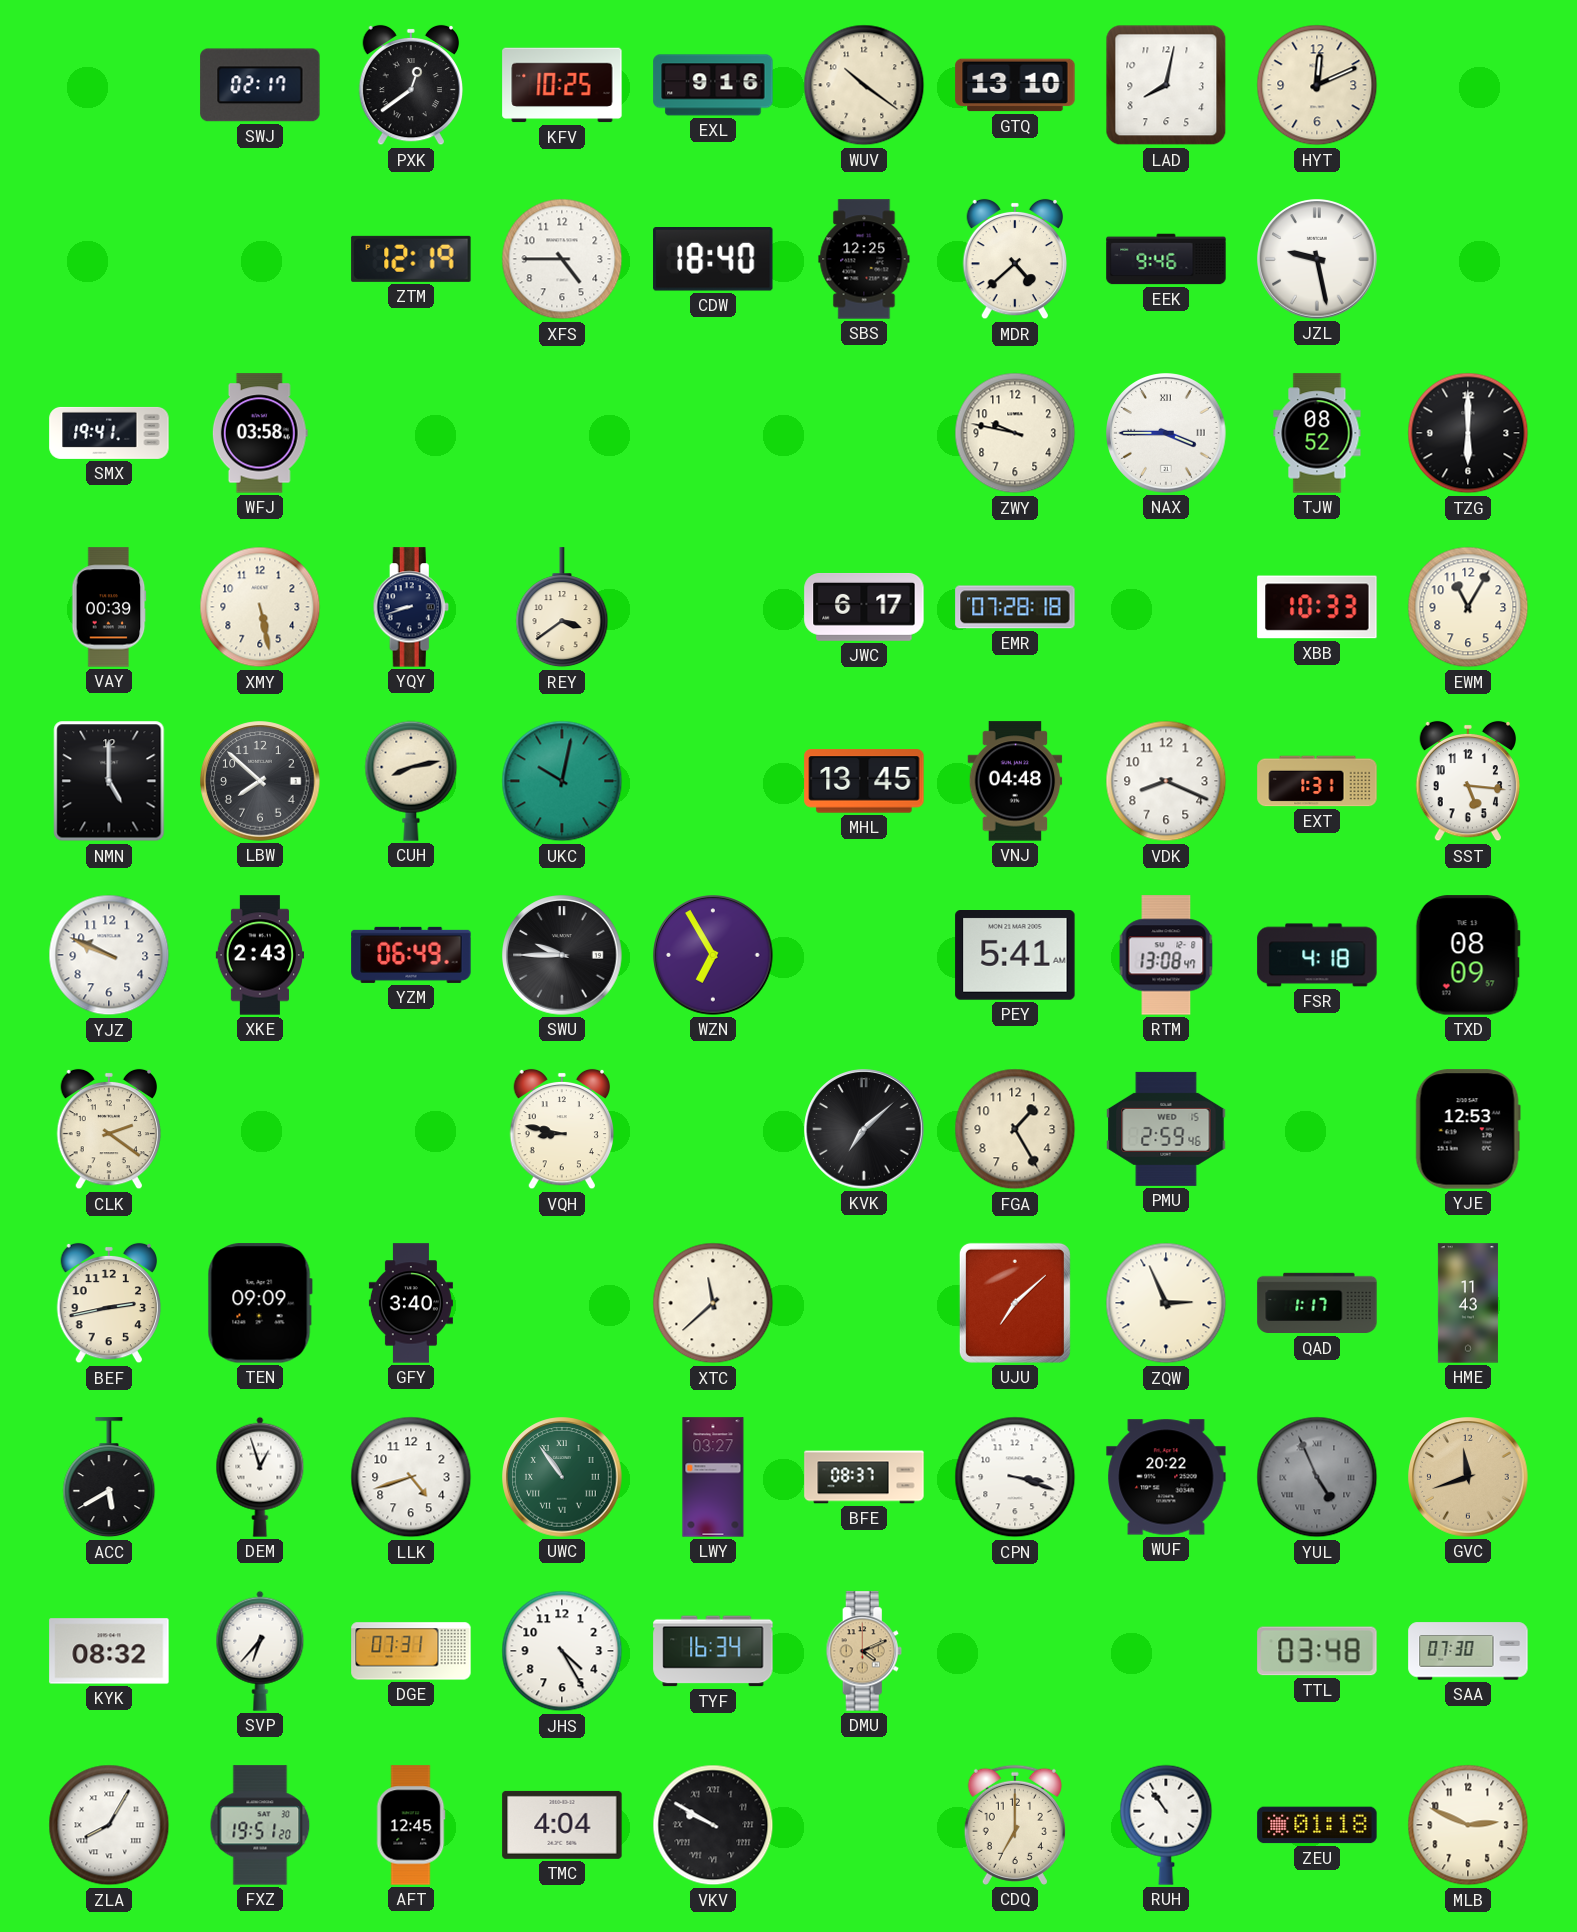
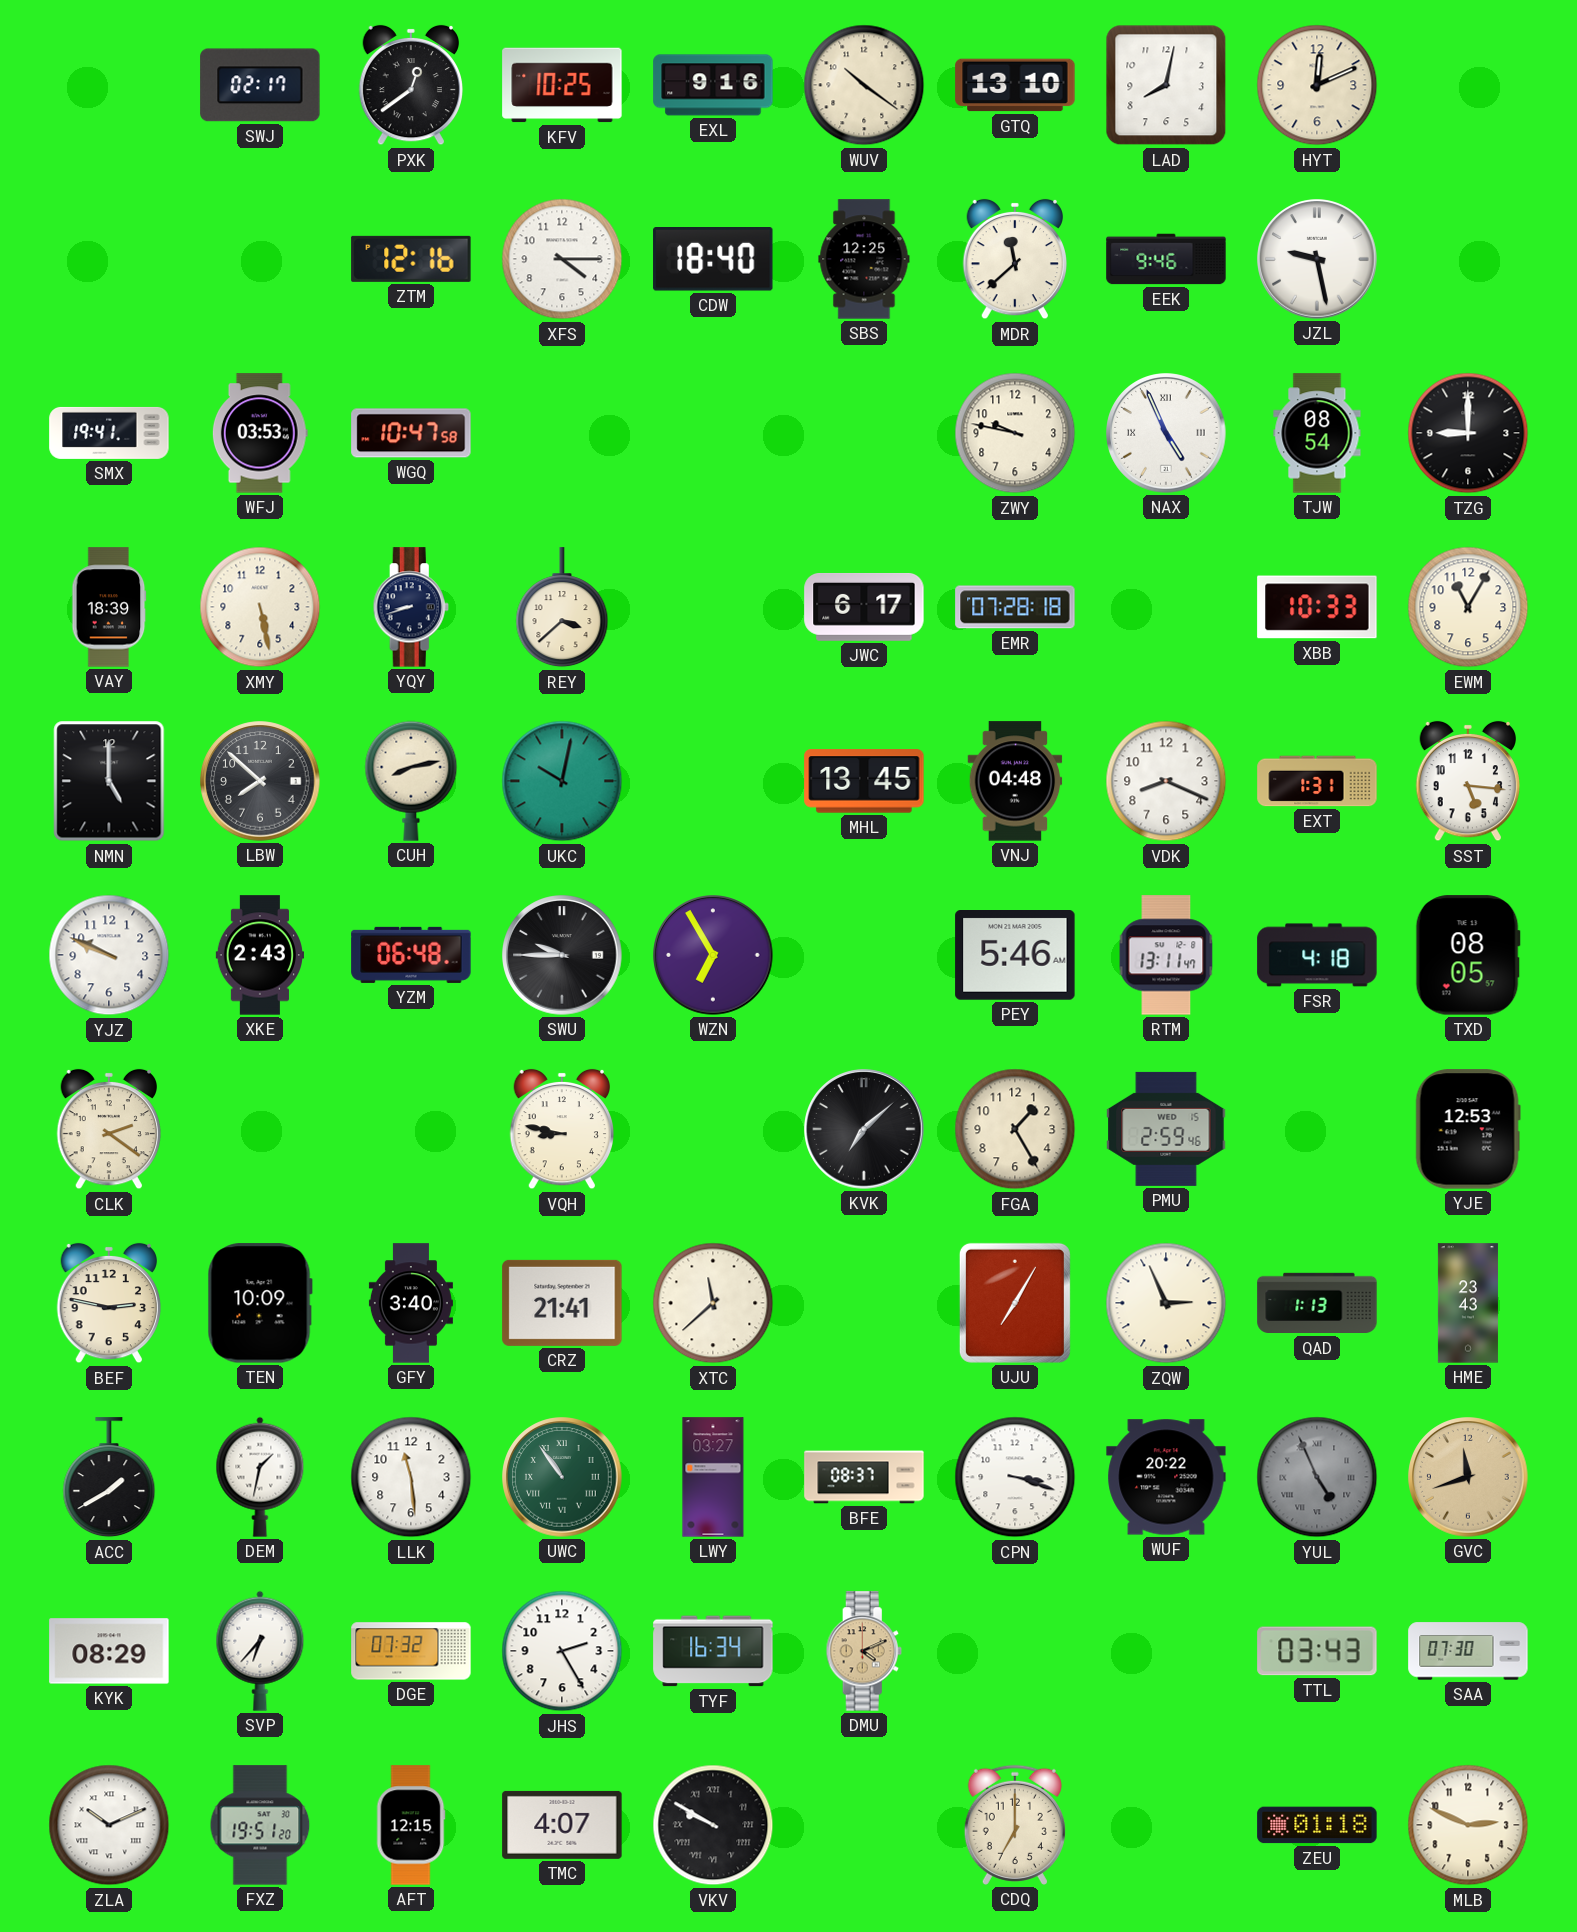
ZTM: 12:19 -> 12:16 (411, 259)
XFS: 4:45 -> 4:15 (562, 259)
MDR: 4:38 -> 11:38 (1014, 259)
WFJ: 03:58 -> 03:53 (260, 433)
WGQ: none -> 10:47 (411, 433)
NAX: 3:45 -> 4:56 (1166, 433)
TJW: 08:52 -> 08:54 (1317, 433)
TZG: 6:00 -> 9:00 (1468, 433)
VAY: 00:39 -> 18:39 (109, 607)
REY: 3:39 -> 3:38 (562, 608)
YZM: 06:49 -> 06:48 (411, 955)
PEY: 5:41 -> 5:46 (1015, 956)
RTM: 13:08 -> 13:11 (1166, 955)
TXD: 08:09 -> 08:05 (1468, 955)
BEF: 2:43 -> 2:47 (108, 1303)
TEN: 09:09 -> 10:09 (260, 1303)
CRZ: none -> 21:41 (562, 1303)
UJU: 7:08 -> 7:05 (1015, 1303)
QAD: 1:17 -> 1:13 (1317, 1303)
HME: 11:43 -> 23:43 (1468, 1303)
ACC: 5:40 -> 1:40 (109, 1478)
DEM: 12:57 -> 1:32 (260, 1477)
LLK: 4:42 -> 11:29 (411, 1477)
KYK: 08:32 -> 08:29 (109, 1651)
DGE: 07:31 -> 07:32 (411, 1651)
JHS: 4:25 -> 2:25 (562, 1651)
TTL: 03:48 -> 03:43 (1317, 1651)
ZLA: 8:05 -> 10:11 (109, 1825)
AFT: 12:45 -> 12:15 (411, 1825)
TMC: 4:04 -> 4:07 (562, 1825)
RUH: 10:54 -> none (1166, 1825)
